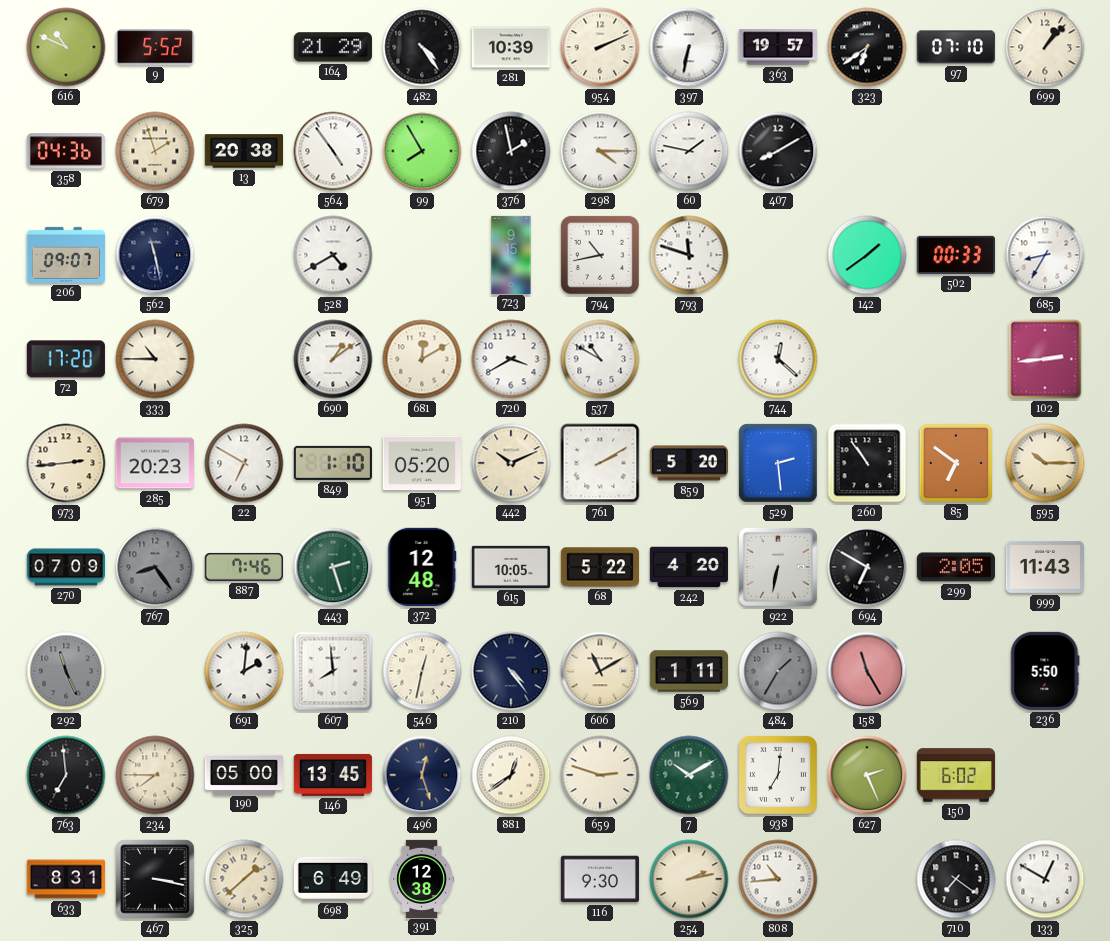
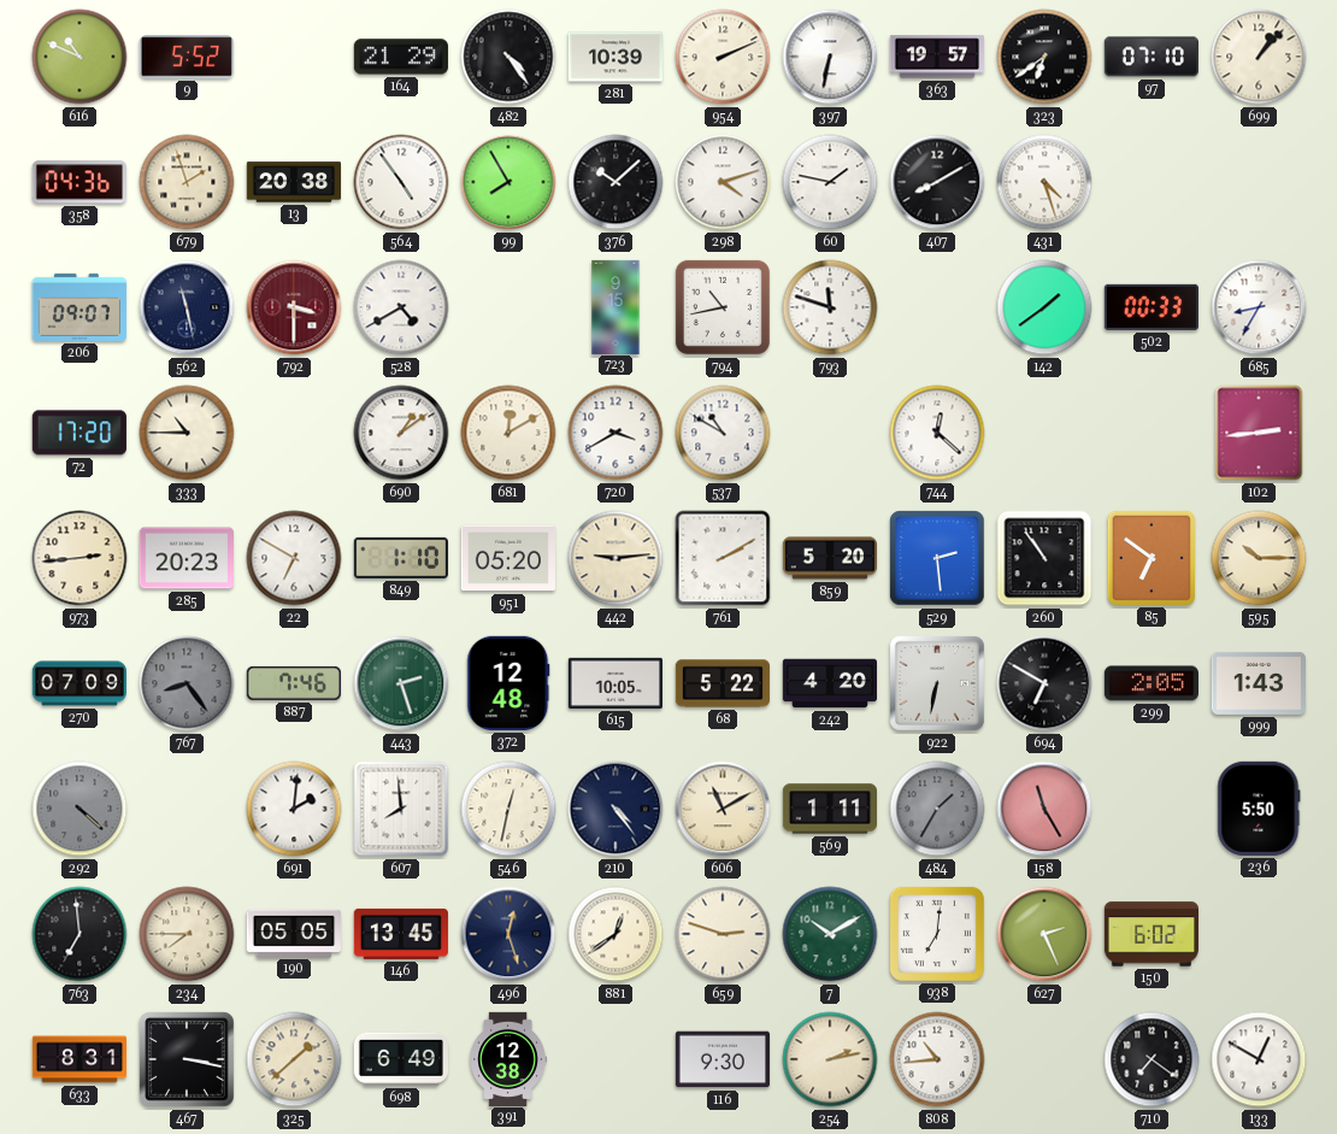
376: 1:58 -> 10:08 (616, 182)
298: 4:15 -> 4:12 (723, 182)
431: none -> 4:27 (1044, 182)
792: none -> 3:30 (294, 307)
442: 10:11 -> 9:14 (616, 558)
999: 11:43 -> 1:43 (1259, 683)
292: 11:26 -> 4:22 (79, 809)
190: 05:00 -> 05:05 (294, 933)
